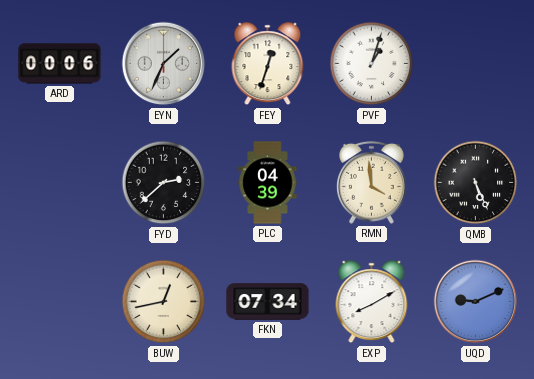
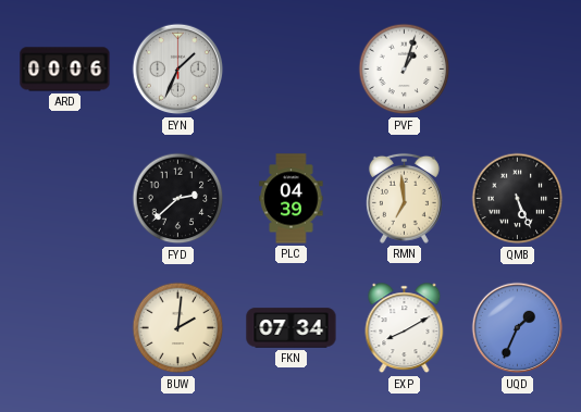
FEY: 12:33 -> none (268, 64)
RMN: 3:59 -> 6:59 (404, 198)
BUW: 12:43 -> 2:01 (178, 328)
UQD: 9:11 -> 1:34 (518, 328)
